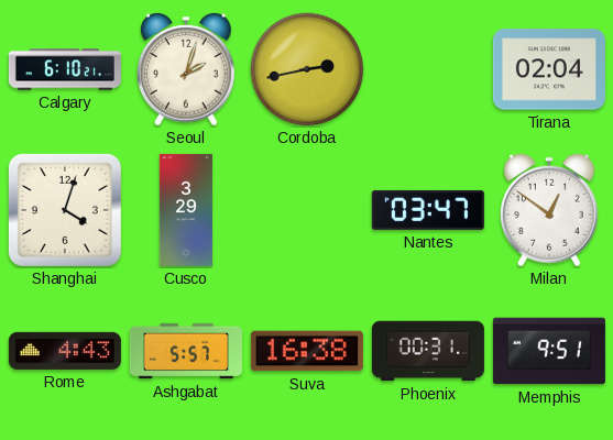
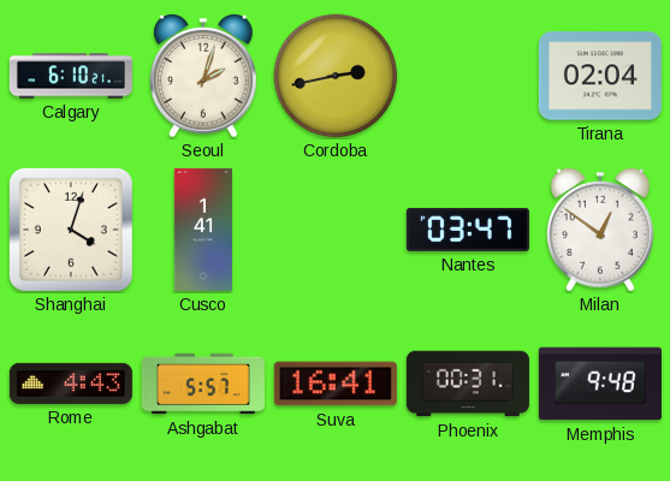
Cusco: 3:29 -> 1:41 (202, 230)
Suva: 16:38 -> 16:41 (336, 384)
Memphis: 9:51 -> 9:48 (600, 384)
